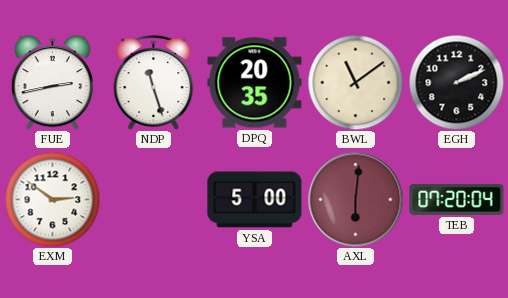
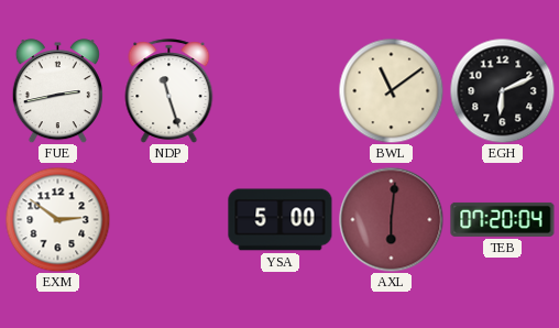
DPQ: 20:35 -> none (255, 83)
EGH: 2:11 -> 6:11 (502, 90)
